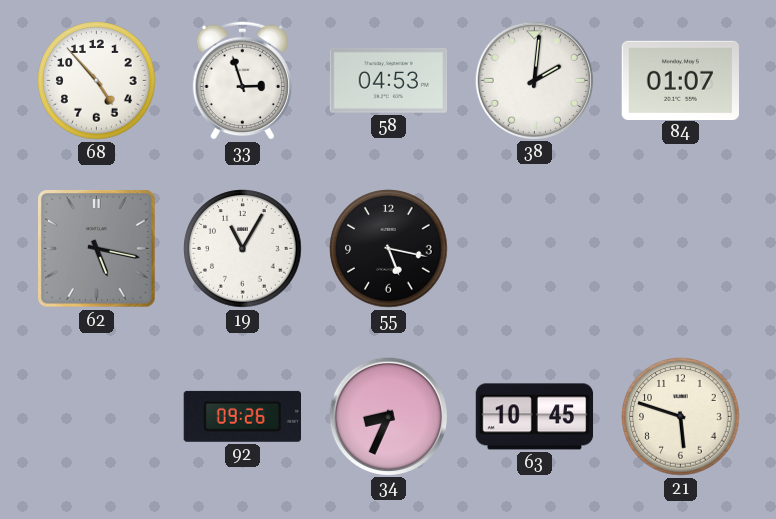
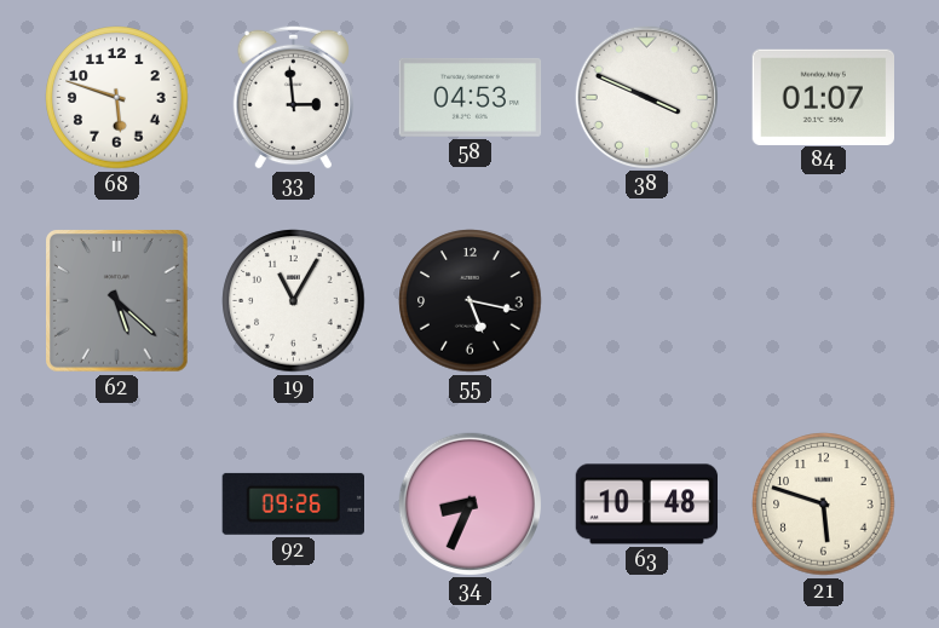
68: 4:53 -> 5:48 (117, 98)
33: 2:57 -> 2:59 (293, 97)
38: 2:01 -> 3:49 (646, 97)
62: 5:17 -> 5:22 (117, 301)
63: 10:45 -> 10:48 (647, 505)
